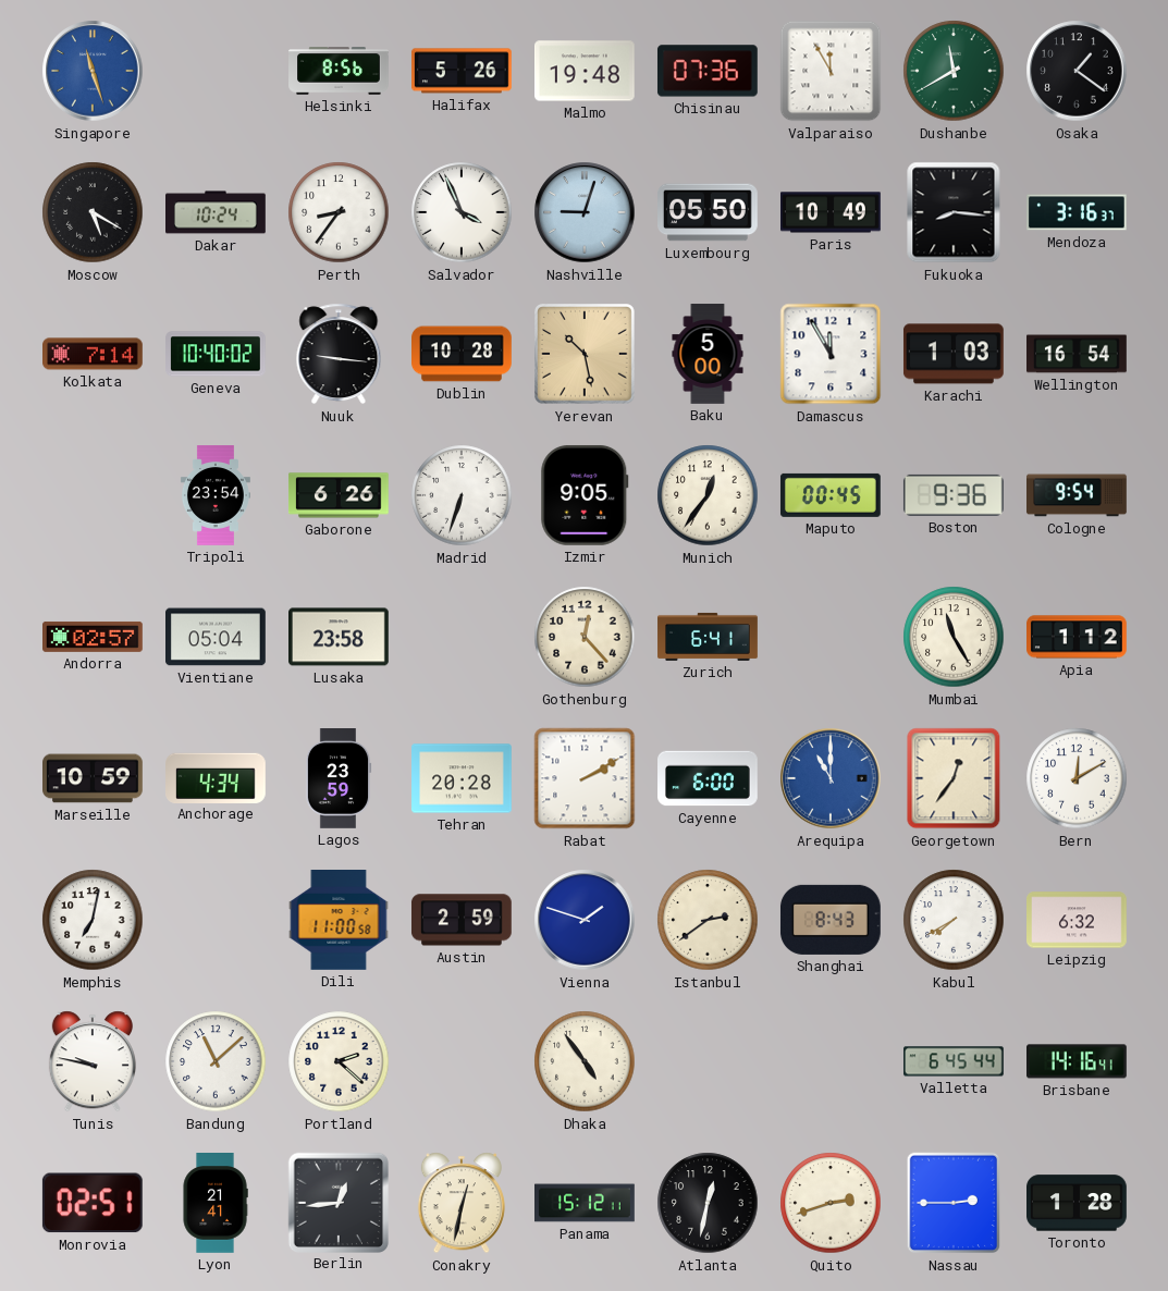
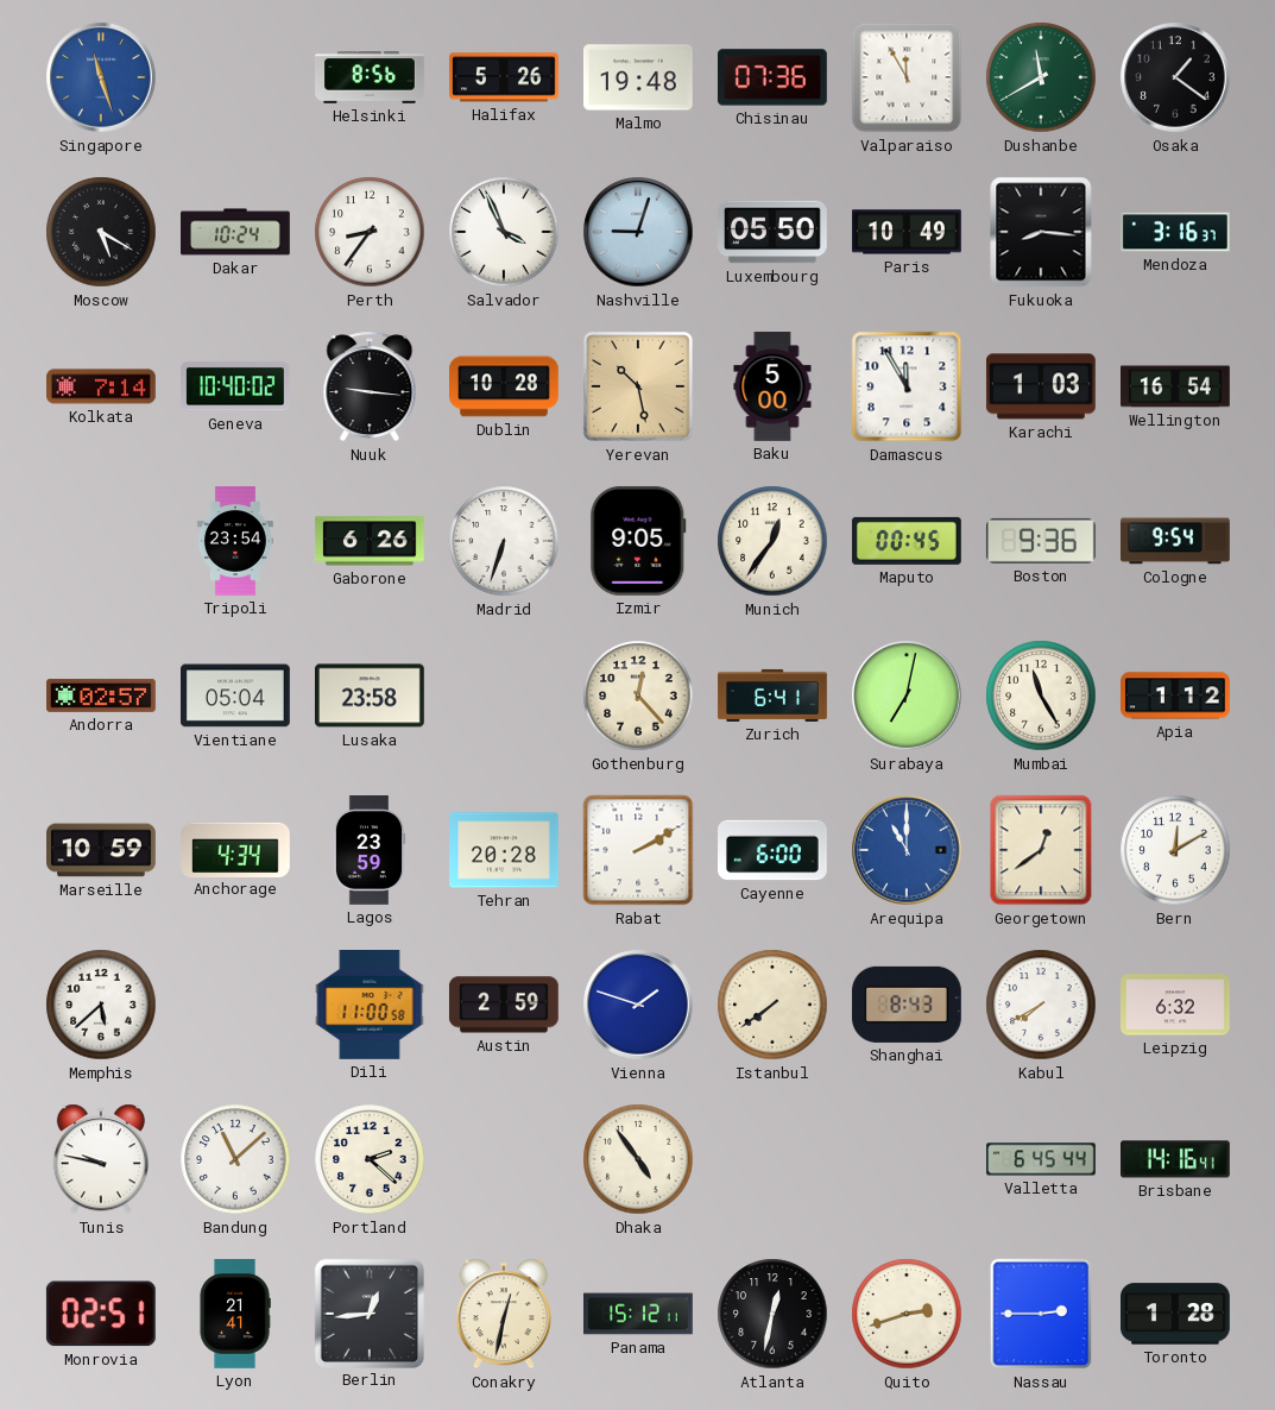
Surabaya: none -> 7:02 (907, 695)
Georgetown: 12:36 -> 12:39 (1041, 850)
Memphis: 7:02 -> 5:38 (101, 1005)
Istanbul: 2:39 -> 7:39 (772, 1005)
